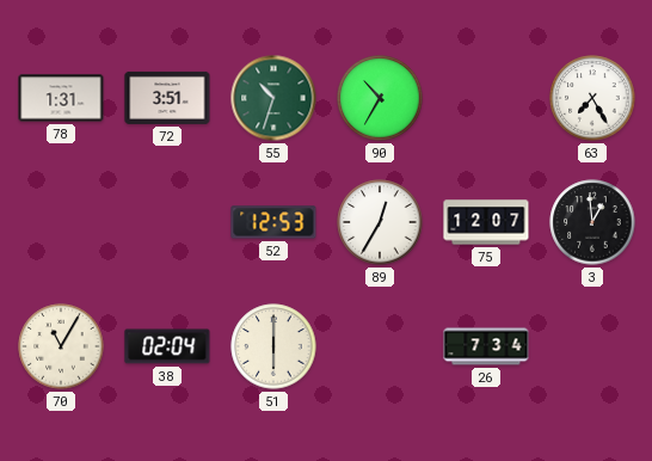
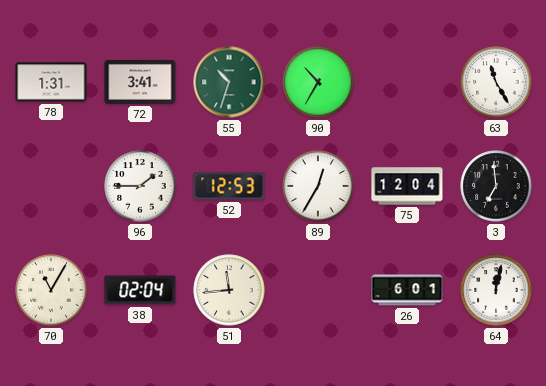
72: 3:51 -> 3:41 (140, 82)
63: 7:25 -> 11:25 (496, 82)
96: none -> 1:45 (140, 186)
75: 12:07 -> 12:04 (407, 186)
3: 12:59 -> 6:59 (496, 186)
51: 6:00 -> 11:44 (229, 290)
26: 7:34 -> 6:01 (407, 290)
64: none -> 12:02 (496, 290)
